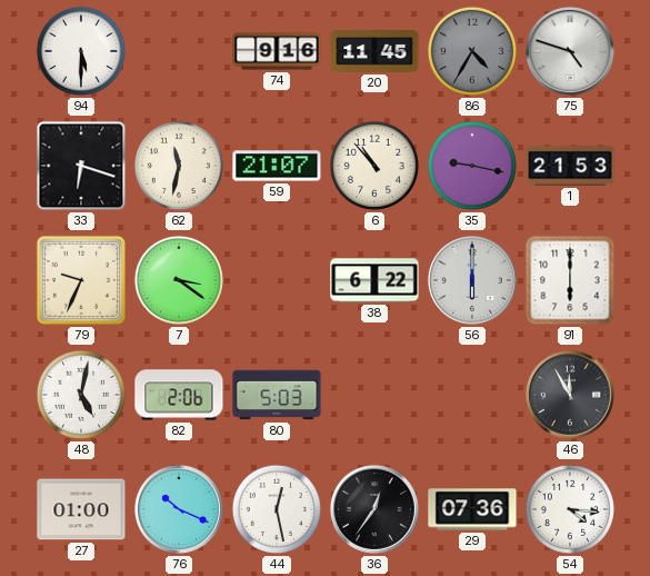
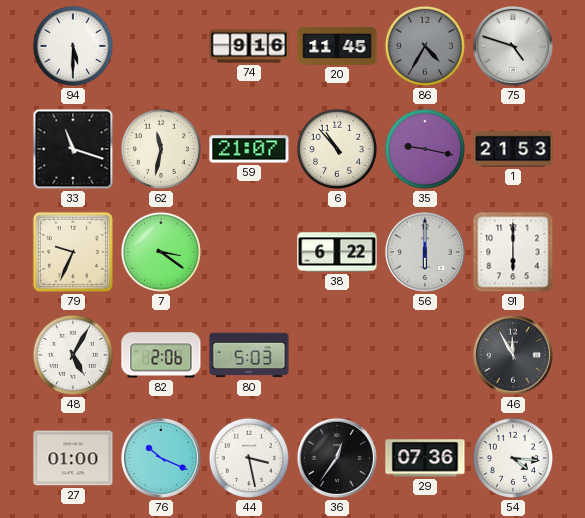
33: 6:18 -> 11:18 (73, 149)
48: 5:02 -> 5:05 (73, 355)
44: 12:28 -> 3:28 (249, 458)
